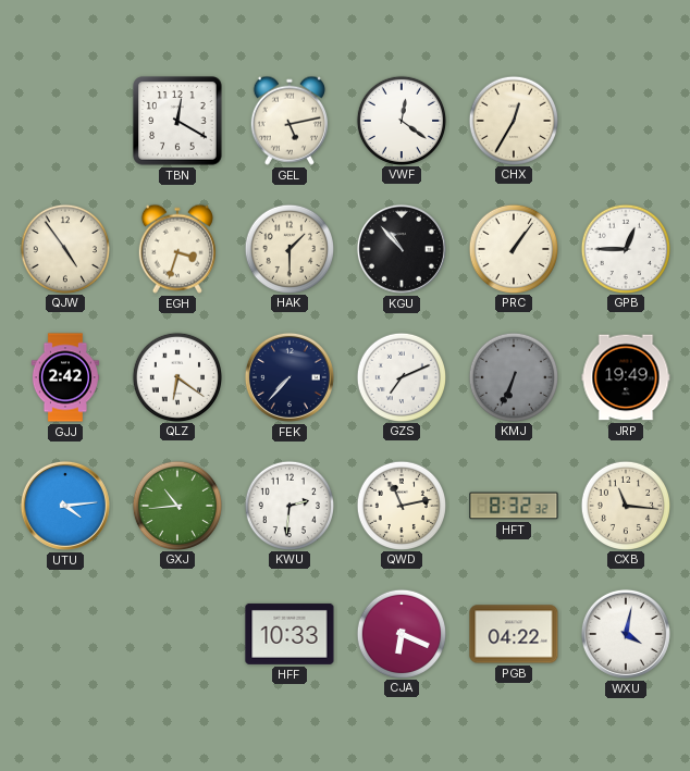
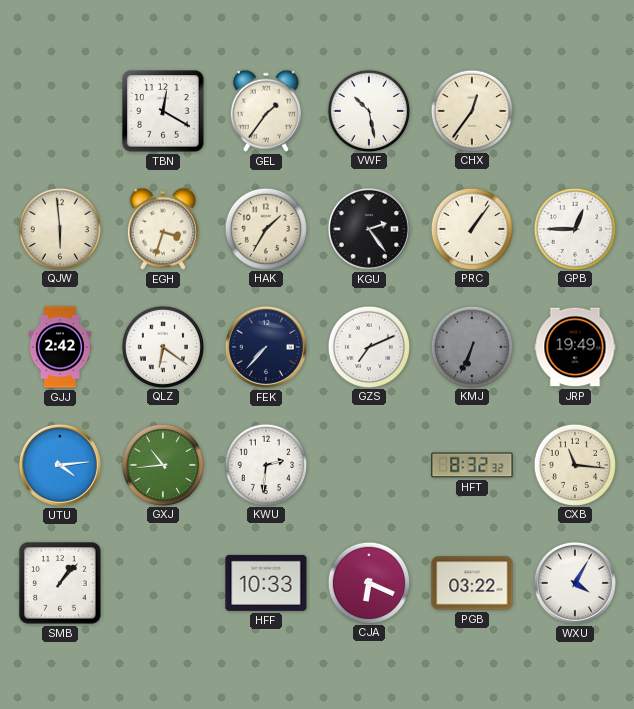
GEL: 5:13 -> 1:36 (266, 111)
VWF: 12:21 -> 10:28 (368, 110)
CHX: 12:35 -> 12:36 (471, 110)
QJW: 4:54 -> 5:59 (59, 228)
HAK: 1:30 -> 1:35 (265, 228)
KGU: 10:53 -> 2:24 (369, 229)
QWD: 11:13 -> none (401, 505)
SMB: none -> 1:07 (60, 583)
PGB: 04:22 -> 03:22 (472, 583)
WXU: 4:02 -> 4:05 (575, 583)
